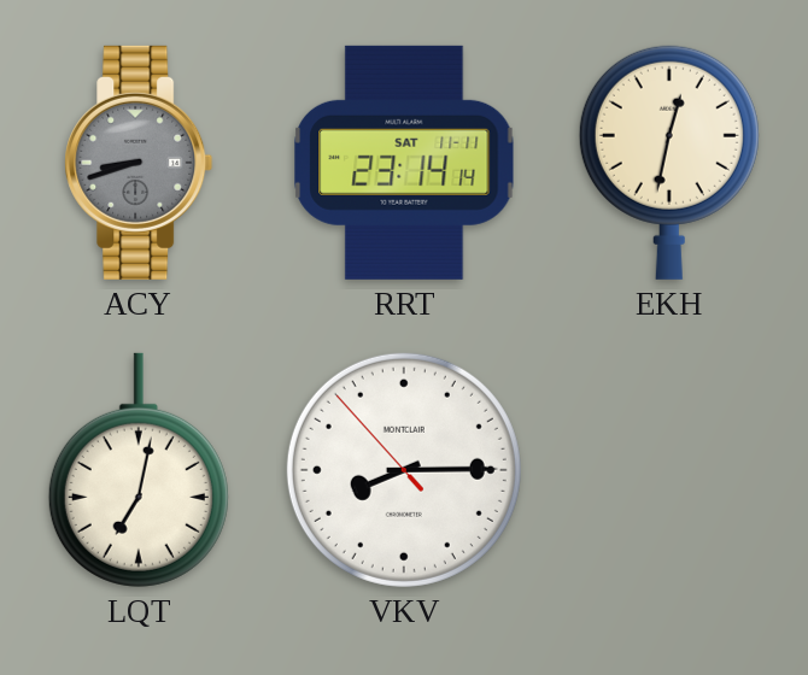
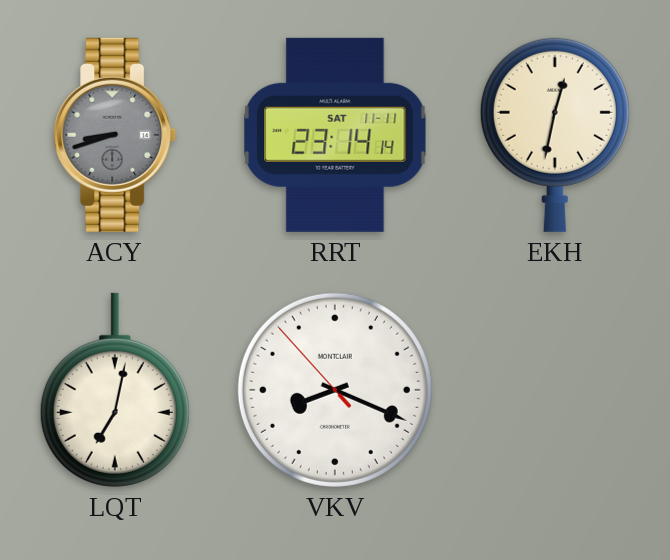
VKV: 8:14 -> 8:18 (335, 390)
